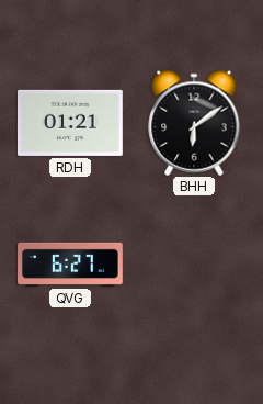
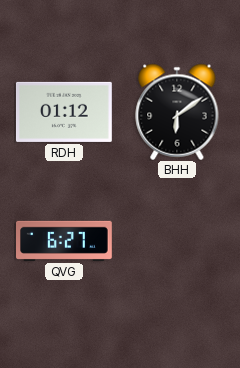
RDH: 01:21 -> 01:12 (64, 112)
